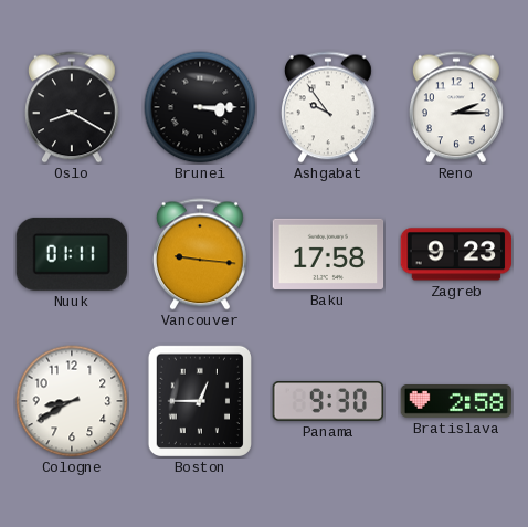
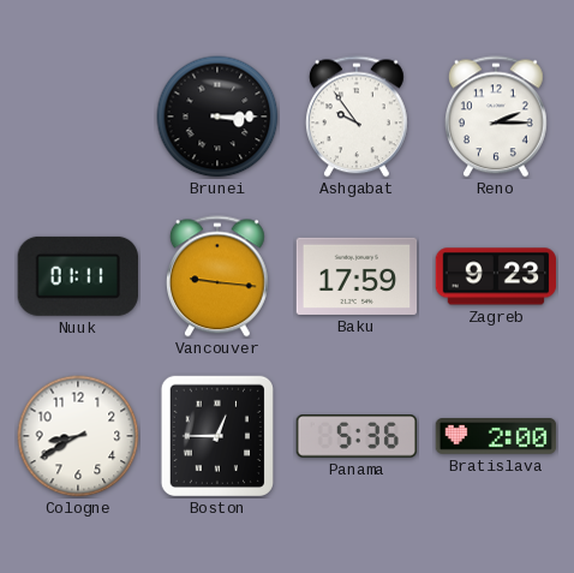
Oslo: 8:20 -> none (72, 107)
Baku: 17:58 -> 17:59 (357, 276)
Panama: 9:30 -> 5:36 (357, 436)
Bratislava: 2:58 -> 2:00 (496, 437)
